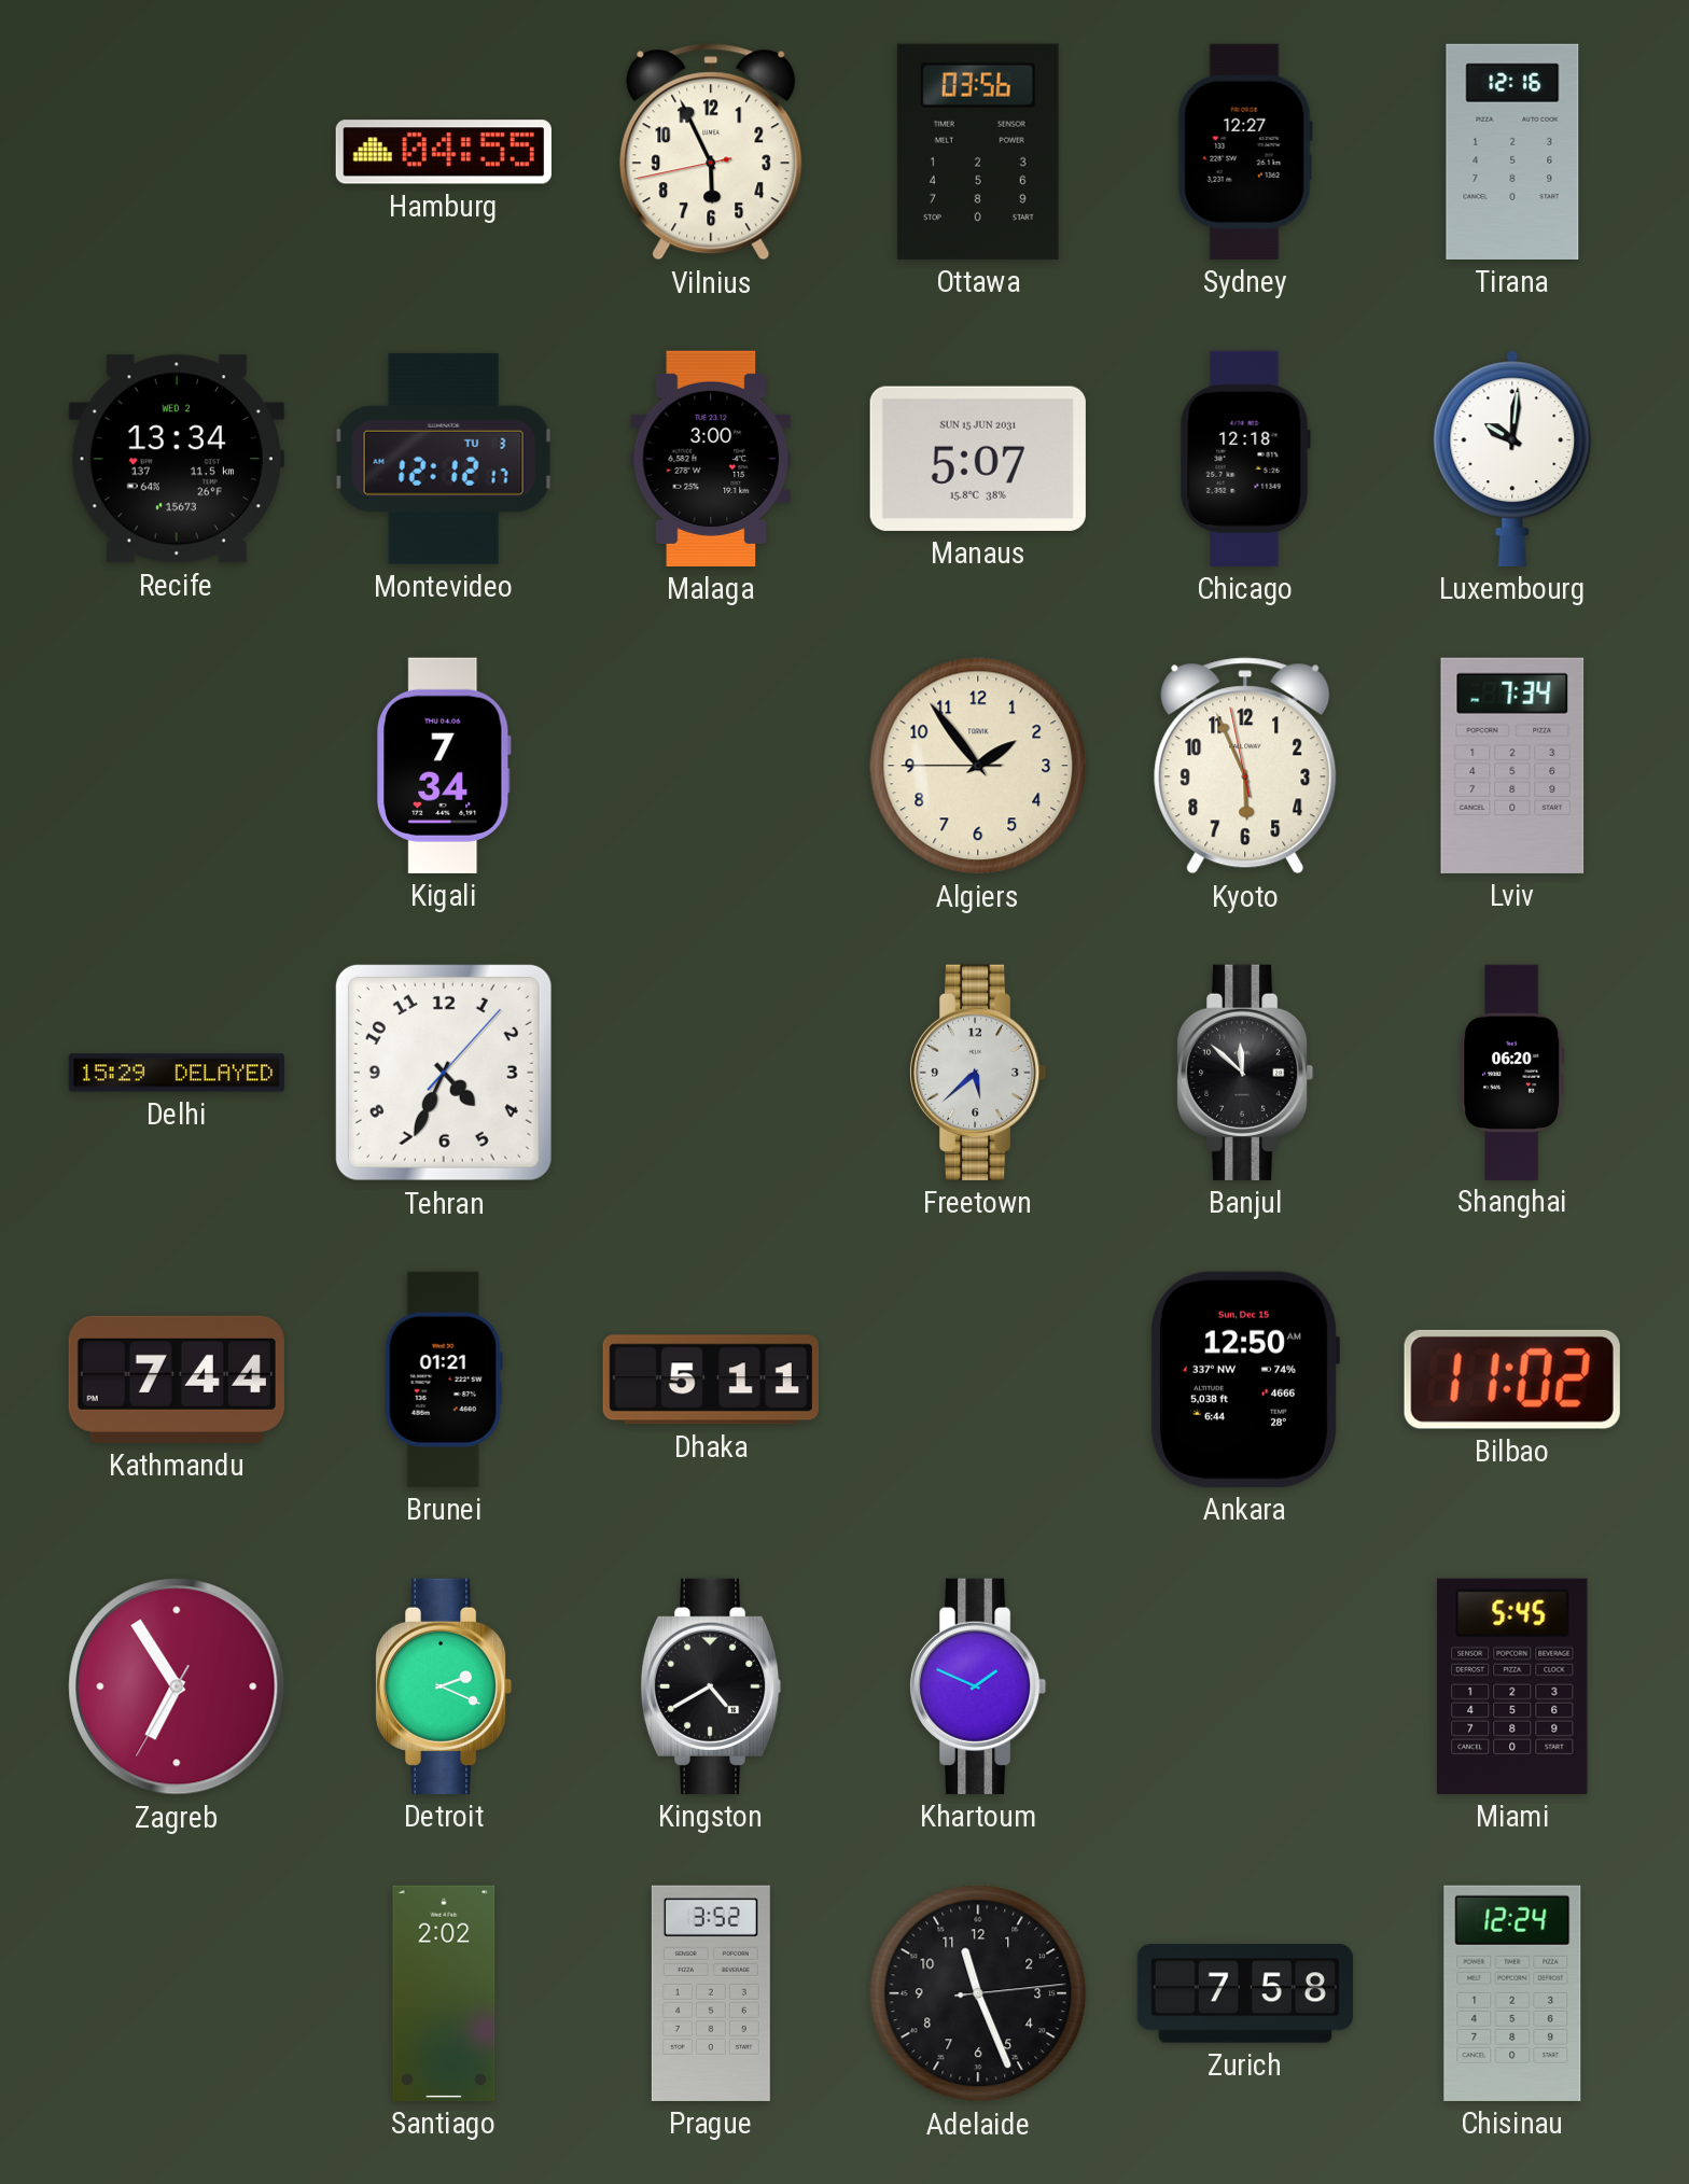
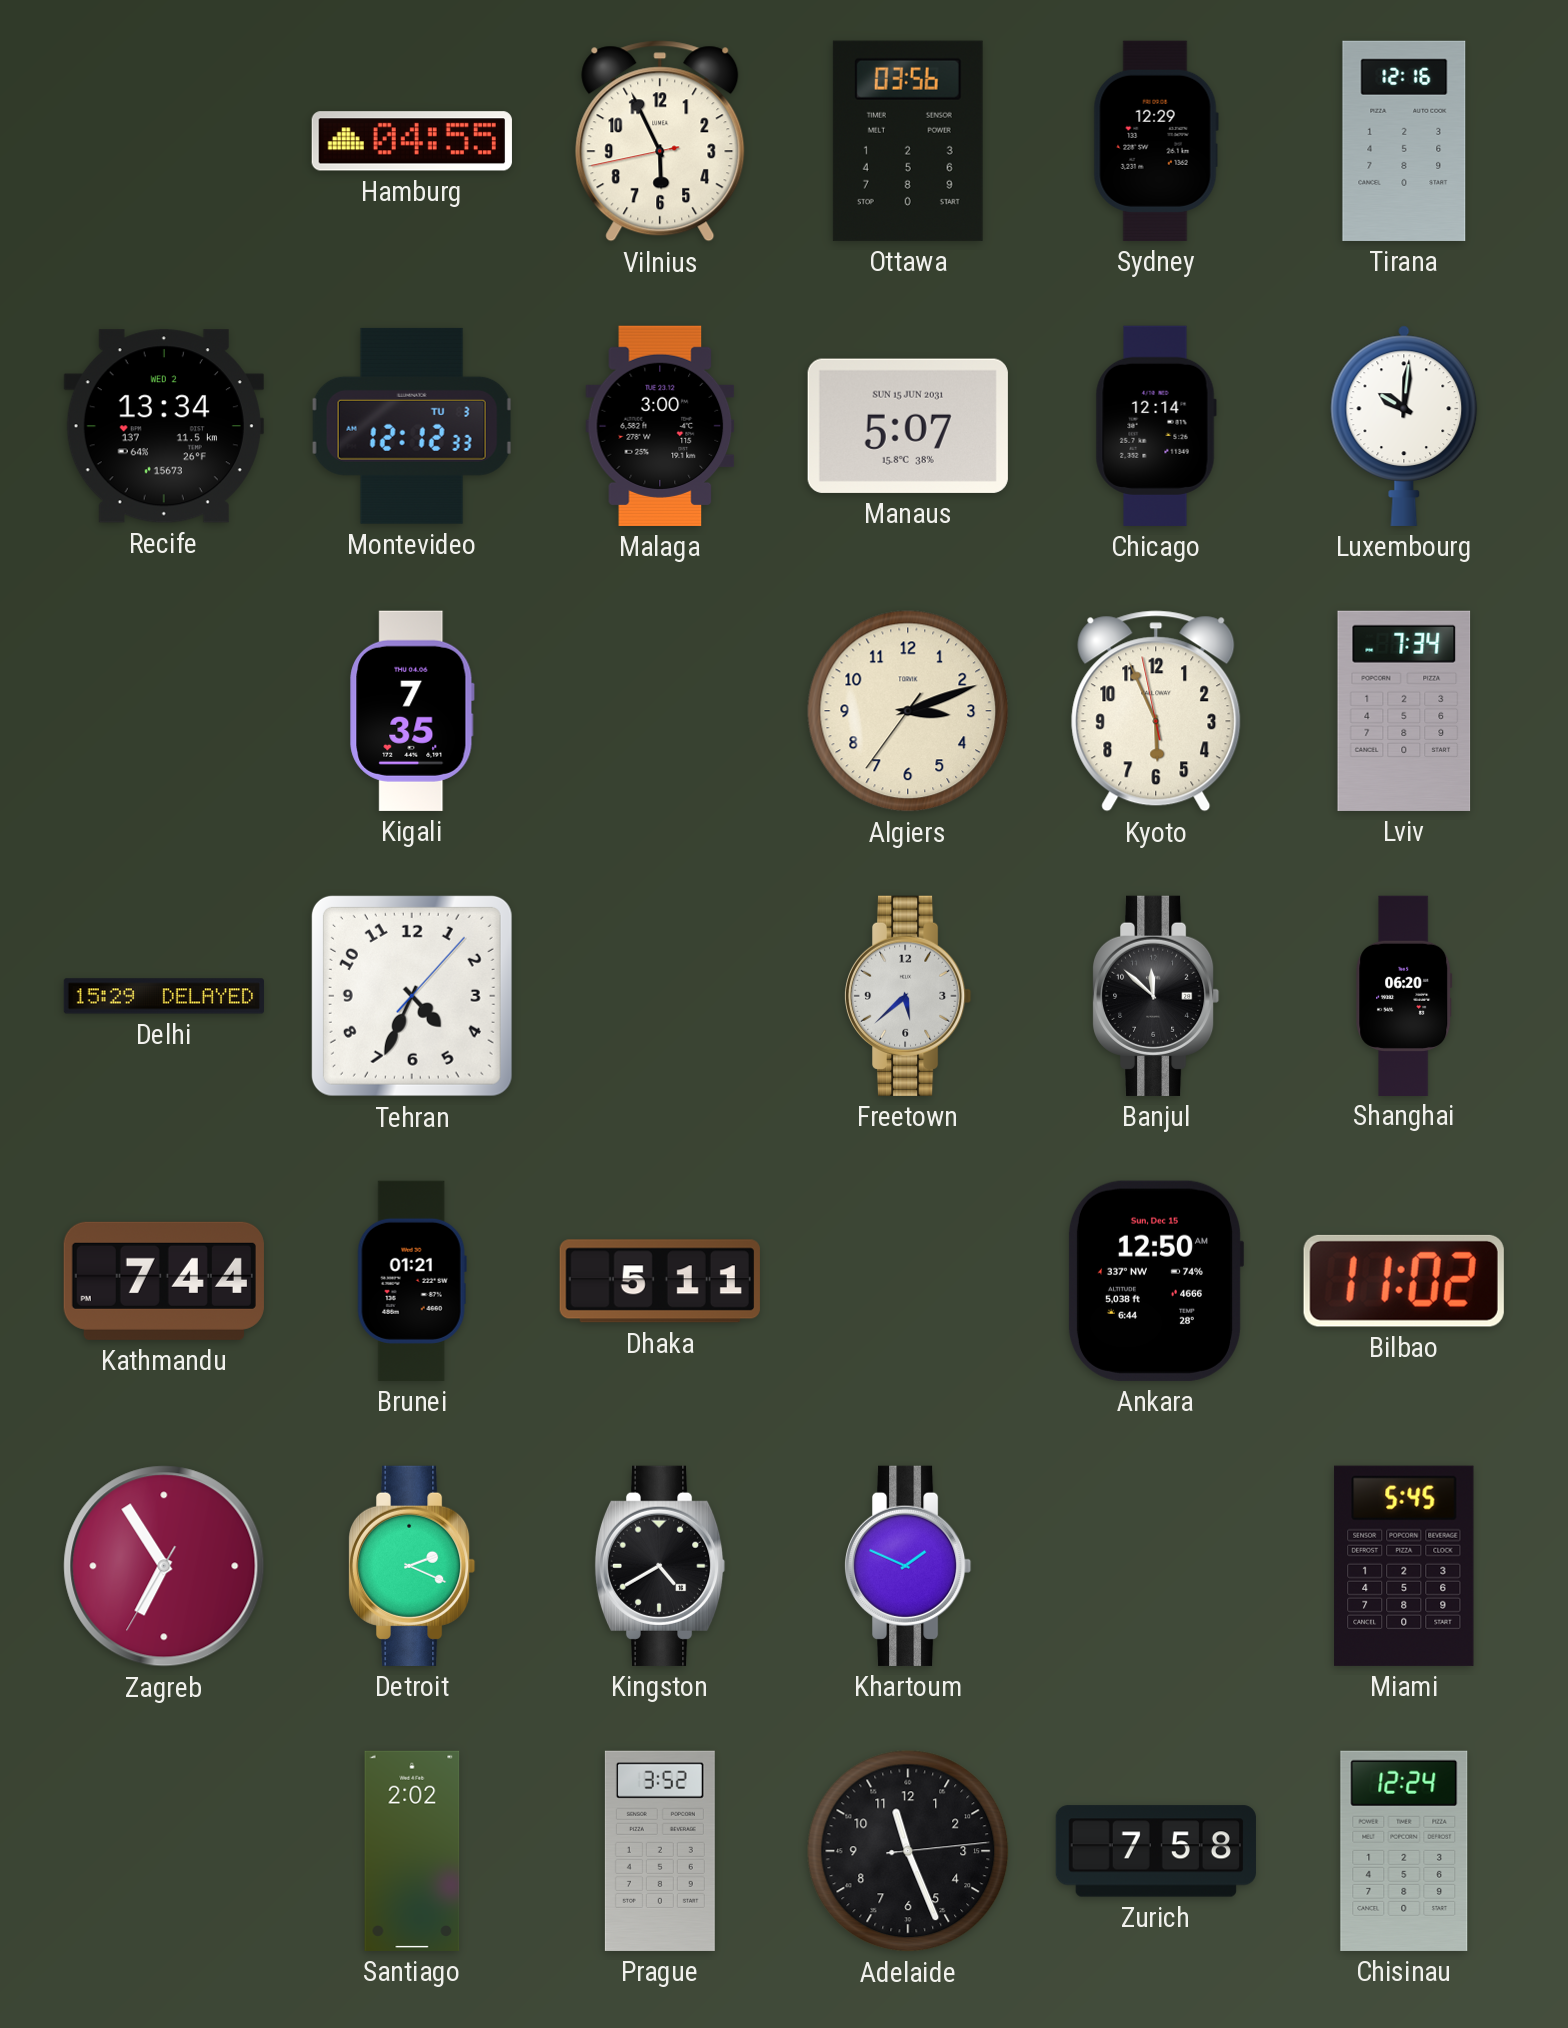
Sydney: 12:27 -> 12:29 (1156, 141)
Montevideo: 12:12:17 -> 12:12:33 (412, 426)
Chicago: 12:18 -> 12:14 (1156, 426)
Kigali: 7:34 -> 7:35 (412, 711)
Algiers: 1:53 -> 3:11 (908, 711)
